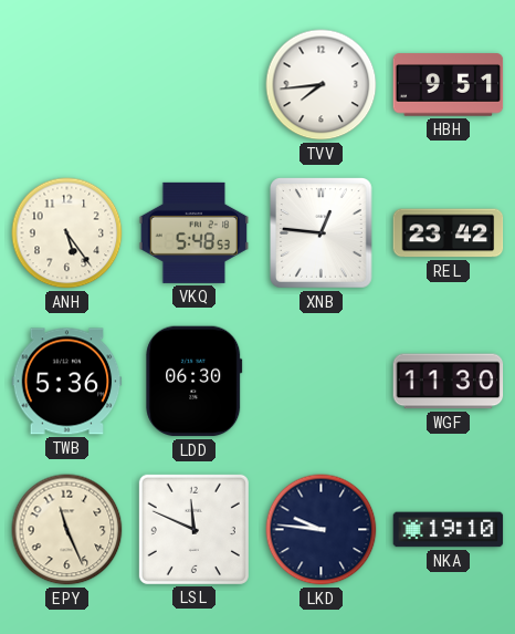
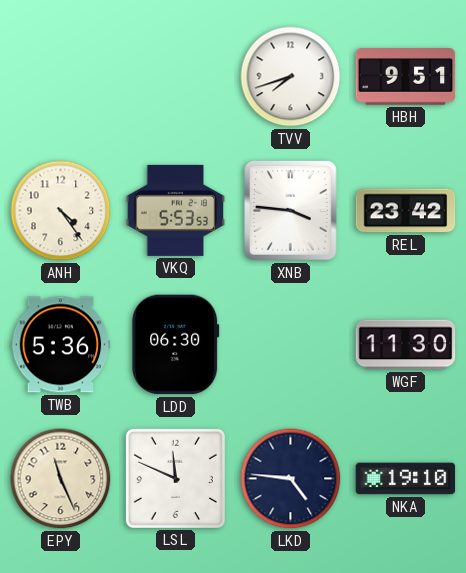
TVV: 7:44 -> 7:42 (291, 77)
ANH: 5:24 -> 4:24 (61, 211)
VKQ: 5:48 -> 5:53 (176, 210)
XNB: 12:46 -> 3:46 (291, 211)
LKD: 9:46 -> 4:46 (291, 479)
